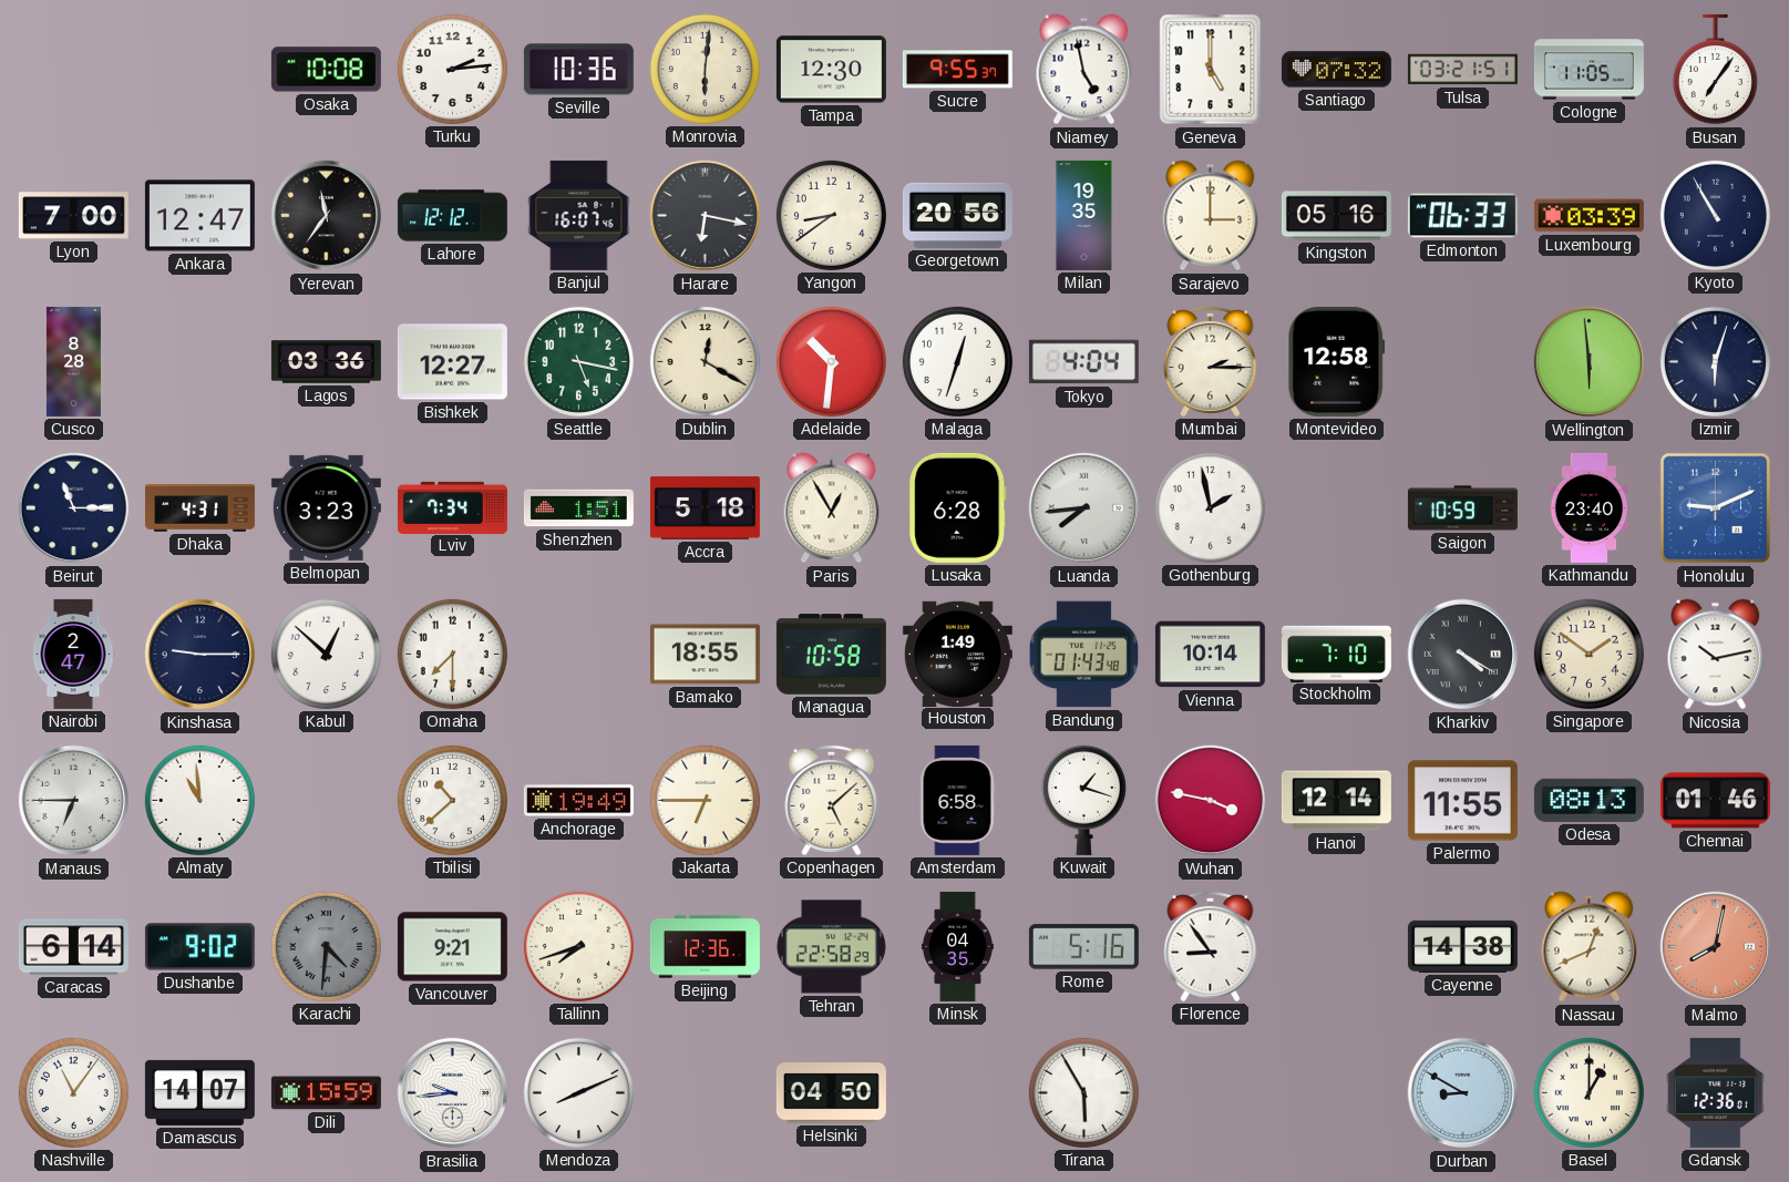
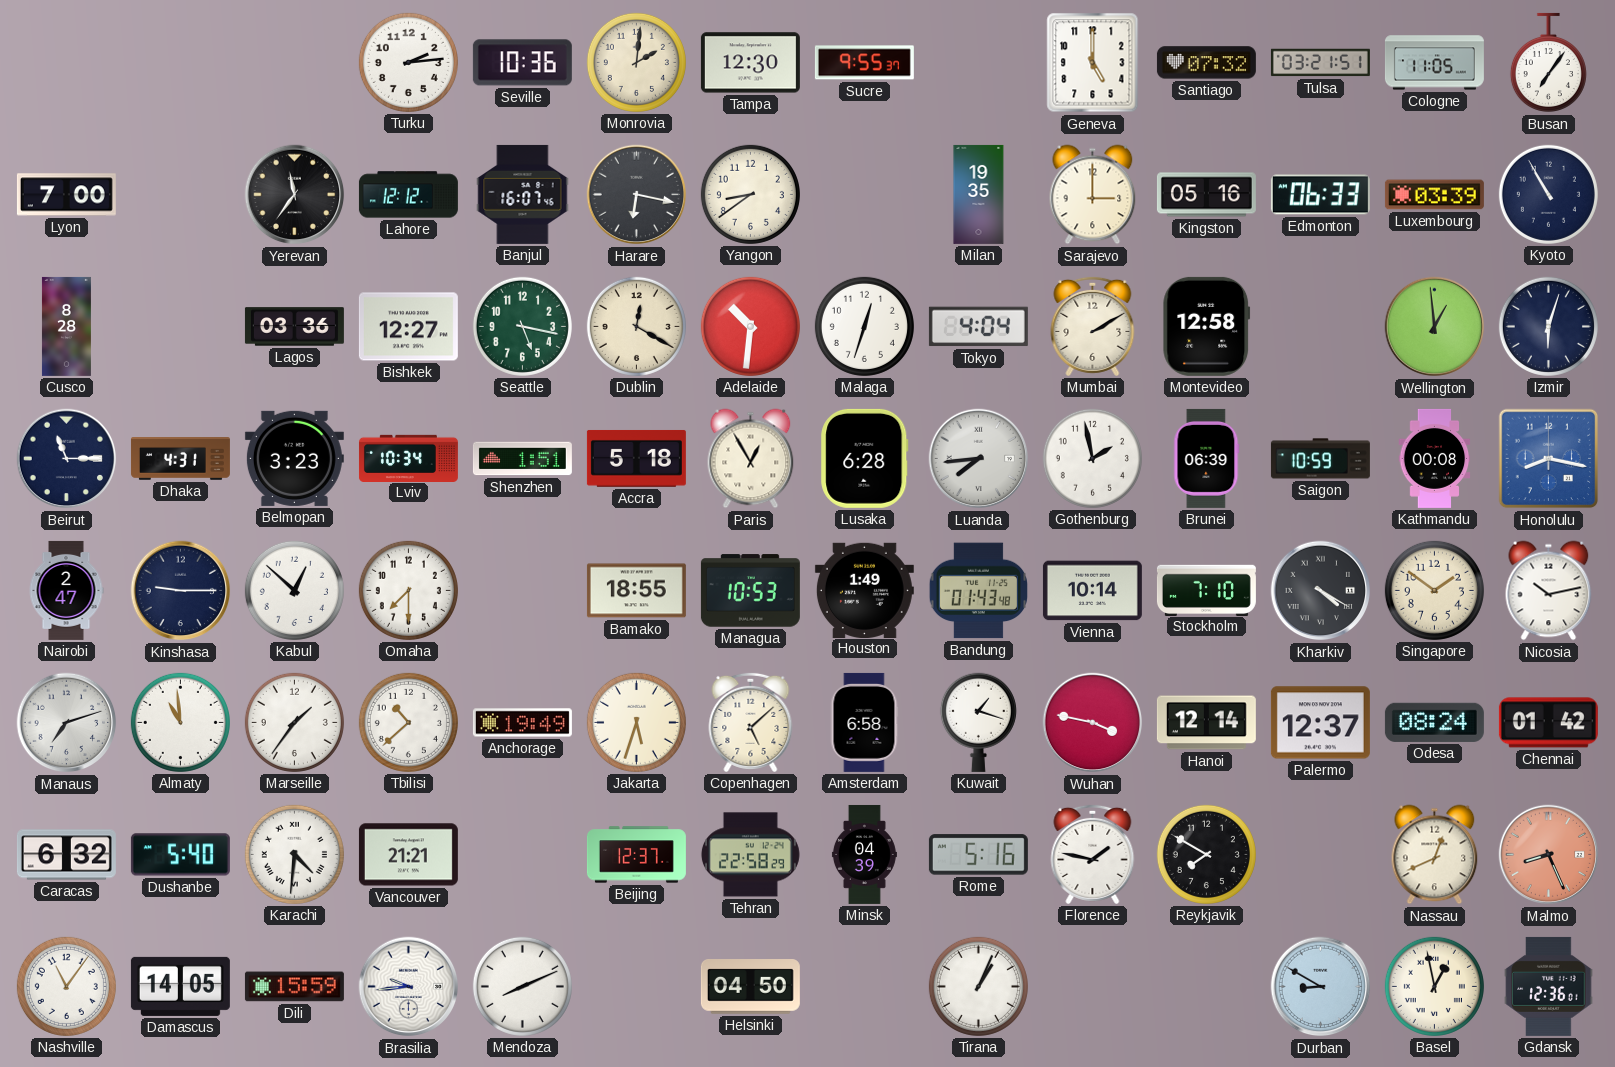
Osaka: 10:08 -> none (326, 70)
Monrovia: 6:01 -> 2:01 (636, 62)
Niamey: 4:58 -> none (1084, 70)
Ankara: 12:47 -> none (199, 216)
Georgetown: 20:56 -> none (957, 215)
Mumbai: 2:15 -> 2:10 (1093, 326)
Wellington: 5:59 -> 12:59 (1435, 327)
Lviv: 7:34 -> 10:34 (408, 458)
Brunei: none -> 06:39 (1207, 458)
Kathmandu: 23:40 -> 00:08 (1435, 458)
Honolulu: 9:11 -> 8:17 (1549, 459)
Managua: 10:58 -> 10:53 (750, 591)
Manaus: 6:45 -> 7:12 (67, 723)
Marseille: none -> 1:36 (294, 722)
Jakarta: 6:45 -> 5:33 (636, 722)
Palermo: 11:55 -> 12:37 (1320, 723)
Odesa: 08:13 -> 08:24 (1434, 722)
Chennai: 01:46 -> 01:42 (1548, 723)
Caracas: 6:14 -> 6:32 (66, 855)
Dushanbe: 9:02 -> 5:40 (180, 855)
Karachi dial: grey -> white (294, 854)
Vancouver: 9:21 -> 21:21 (408, 855)
Tallinn: 7:42 -> none (578, 946)
Beijing: 12:36 -> 12:37 (636, 855)
Minsk: 04:35 -> 04:39 (864, 854)
Florence: 8:54 -> 1:47 (1093, 854)
Reykjavik: none -> 7:50 (1206, 854)
Cayenne: 14:38 -> none (1462, 946)
Malmo: 8:02 -> 8:26 (1549, 855)
Damascus: 14:07 -> 14:05 (180, 986)
Tirana: 5:55 -> 1:04 (978, 986)
Basel: 1:00 -> 12:58 (1434, 986)
